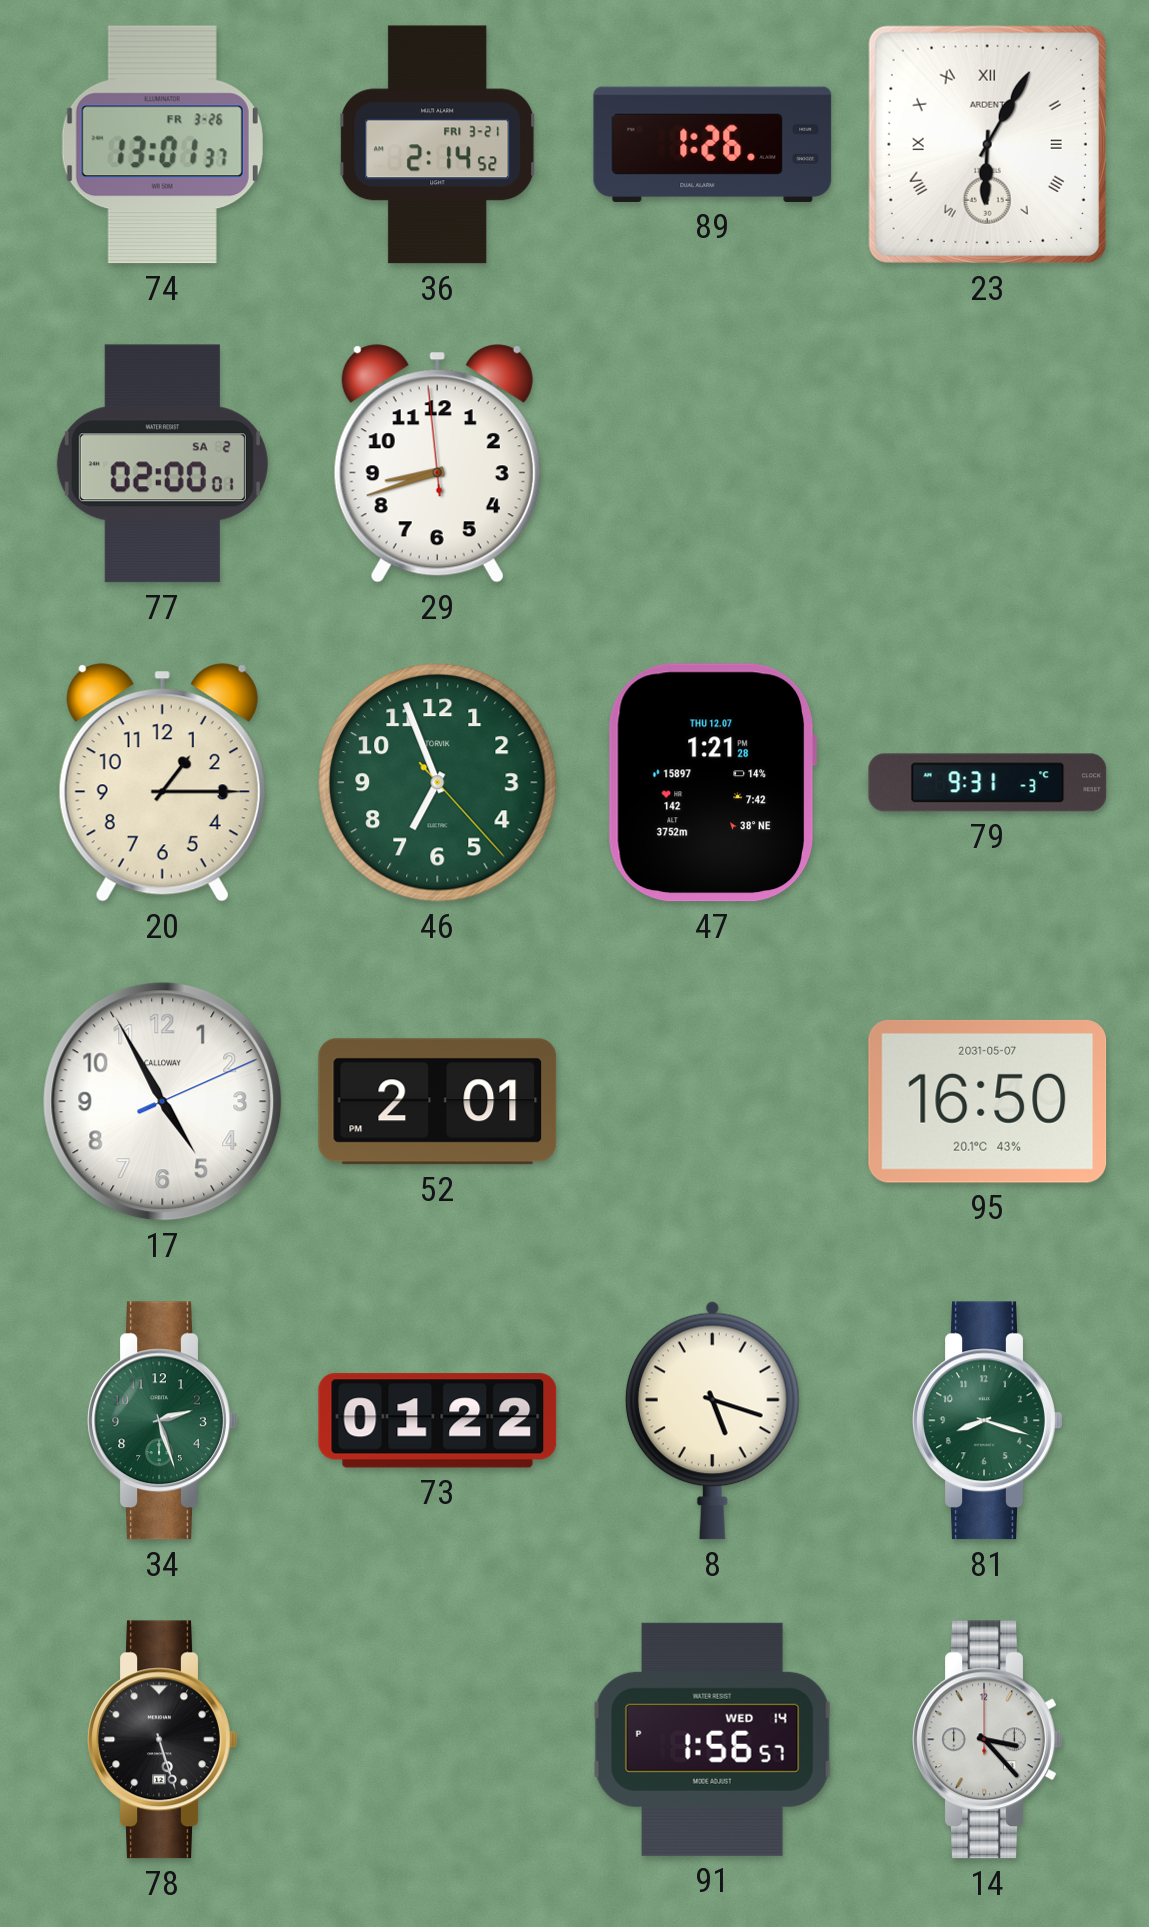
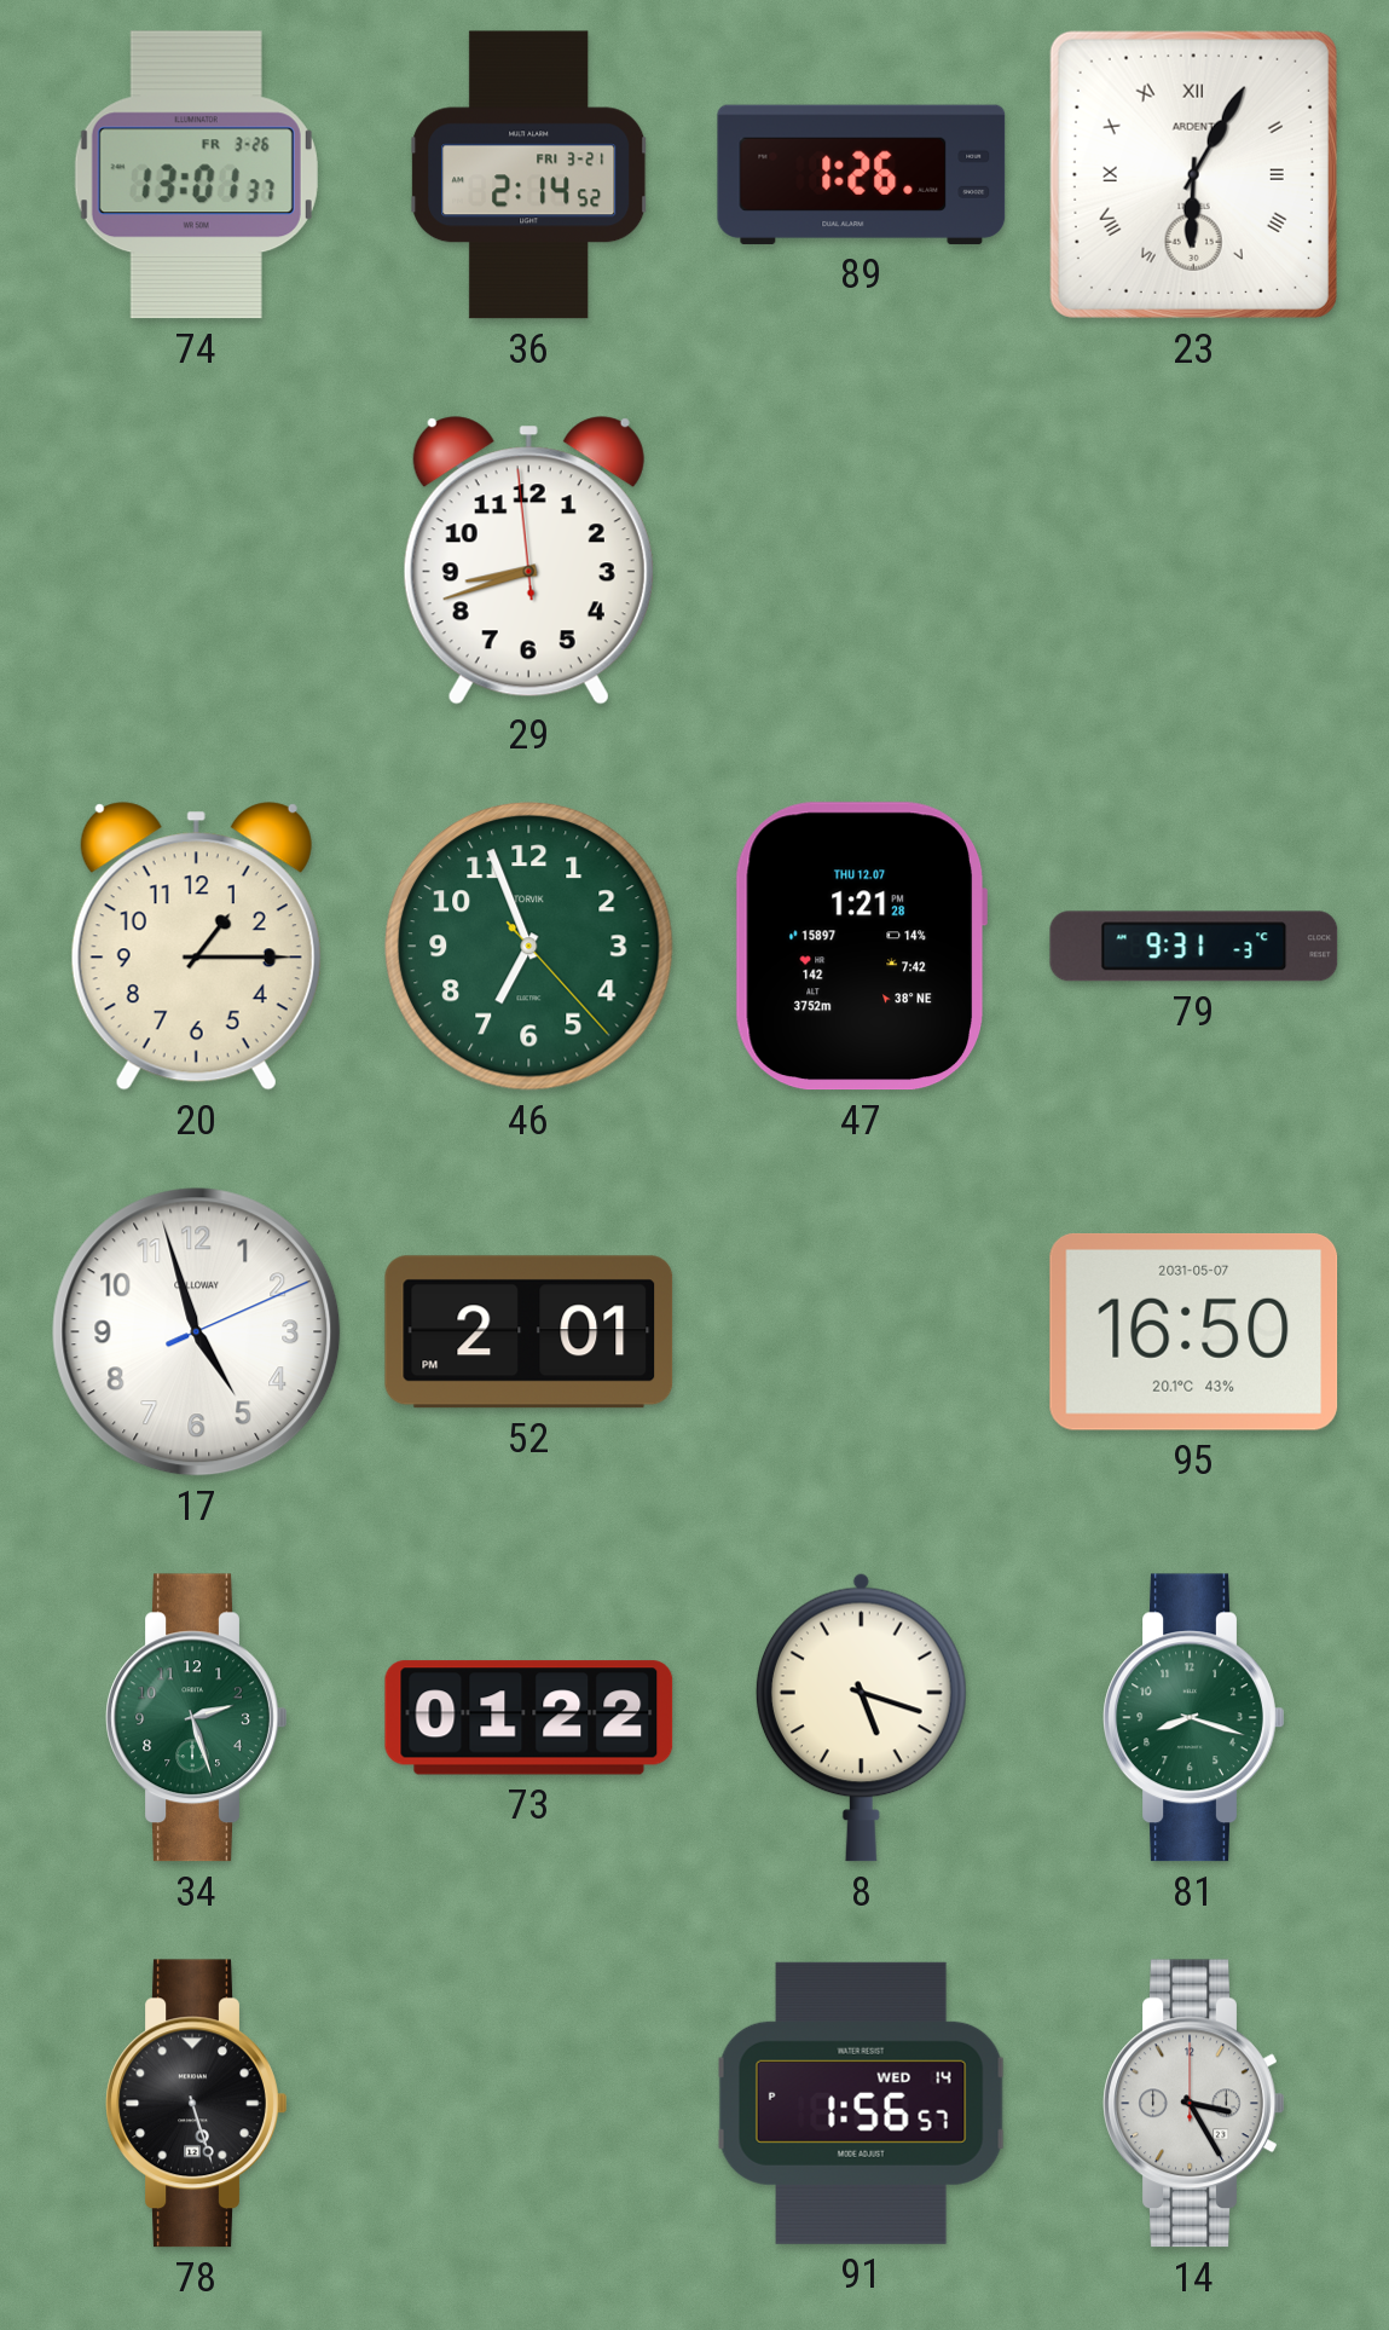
77: 02:00 -> none (162, 464)
17: 4:55 -> 4:57 (197, 1332)
14: 3:23 -> 3:25 (1194, 2104)
